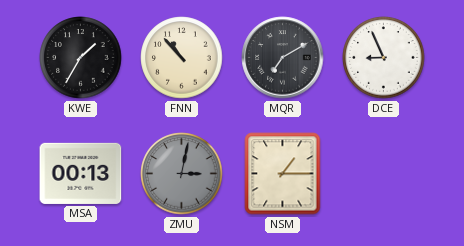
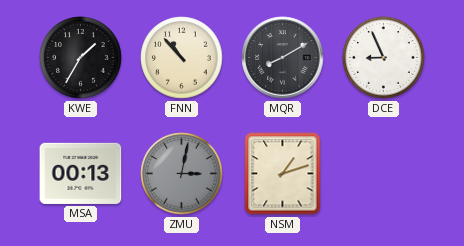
MQR: 7:10 -> 8:10 (283, 58)
NSM: 1:15 -> 1:12 (283, 174)
